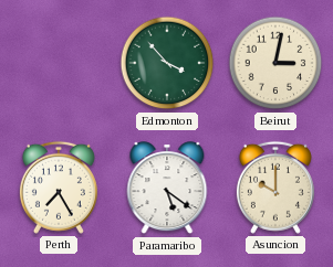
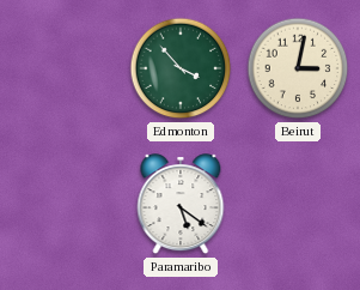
Perth: 7:25 -> none (59, 188)
Asuncion: 10:00 -> none (275, 188)
